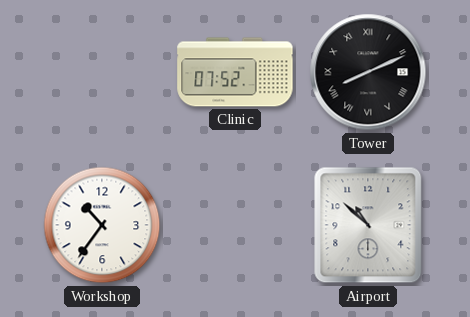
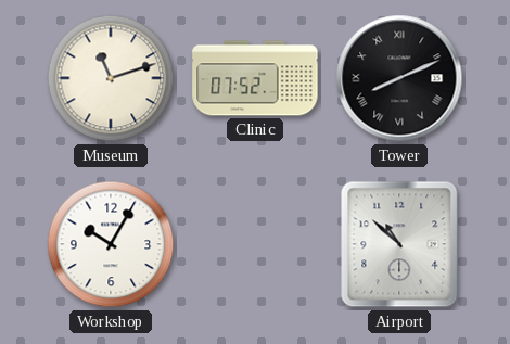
Museum: none -> 11:12 (111, 78)
Workshop: 10:36 -> 10:05 (111, 244)
